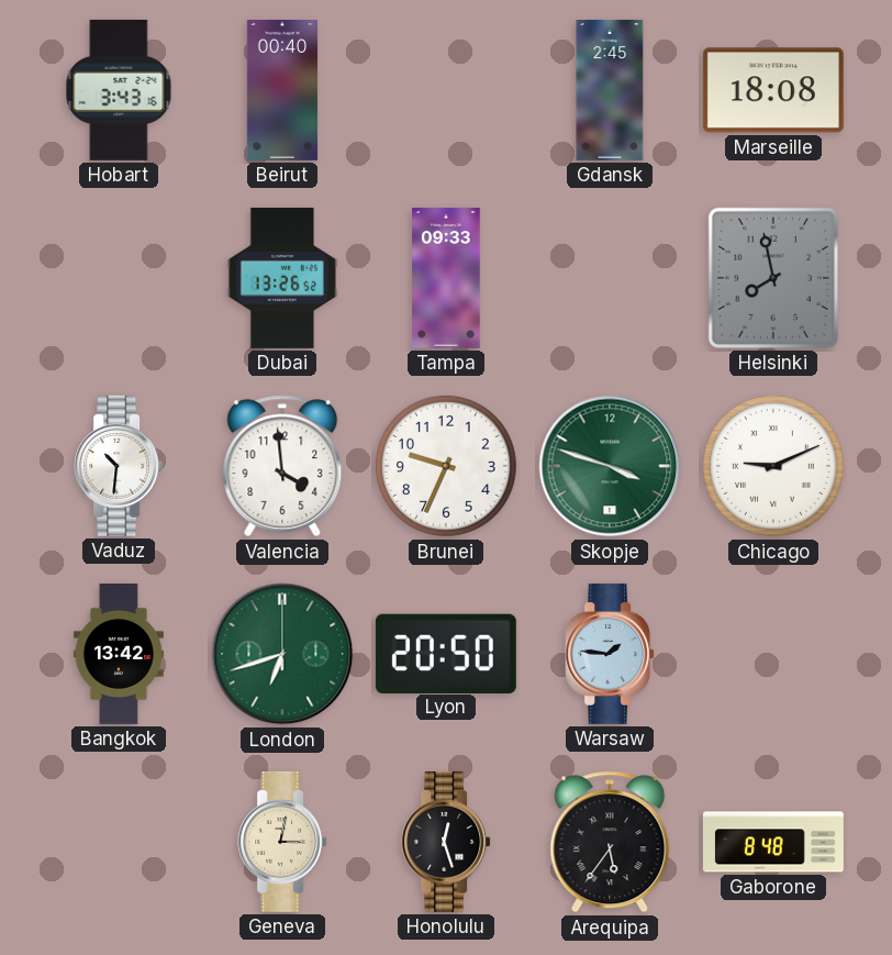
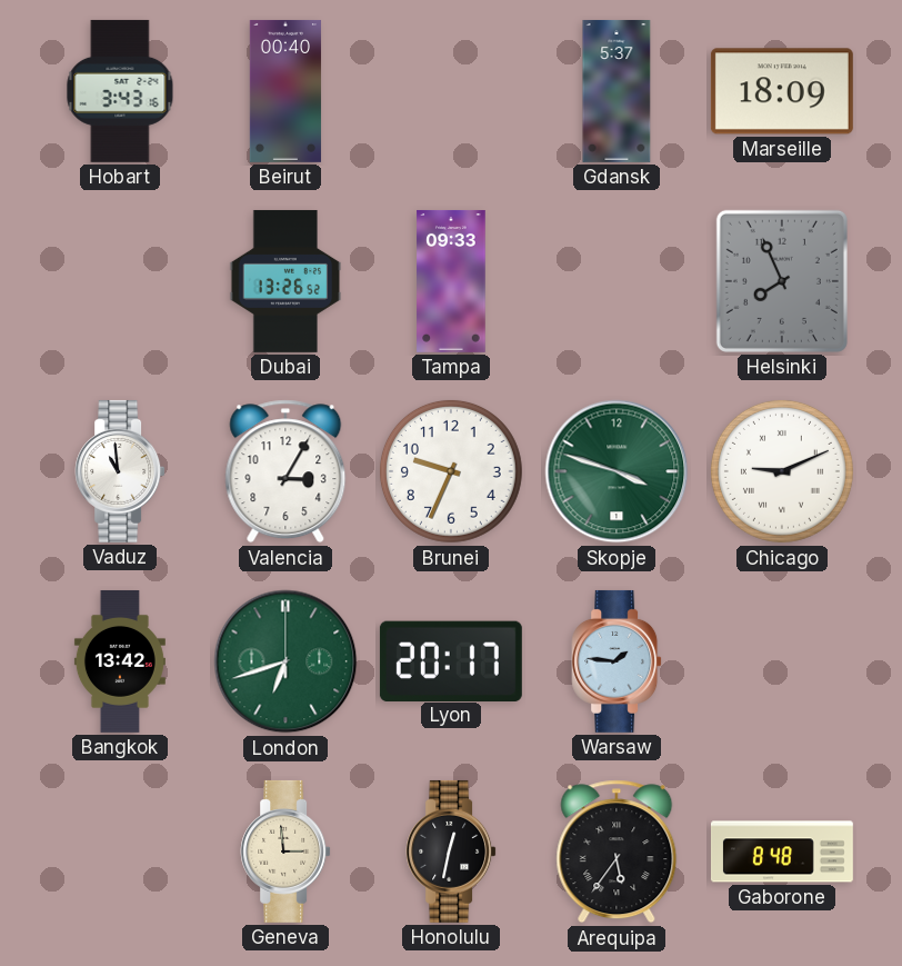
Gdansk: 2:45 -> 5:37 (617, 91)
Marseille: 18:08 -> 18:09 (782, 91)
Helsinki: 7:58 -> 7:56 (782, 281)
Vaduz: 10:31 -> 10:59 (120, 471)
Valencia: 3:59 -> 3:05 (285, 471)
Lyon: 20:50 -> 20:17 (451, 660)
Geneva: 3:02 -> 2:59 (285, 852)
Honolulu: 12:27 -> 12:32 (451, 852)
